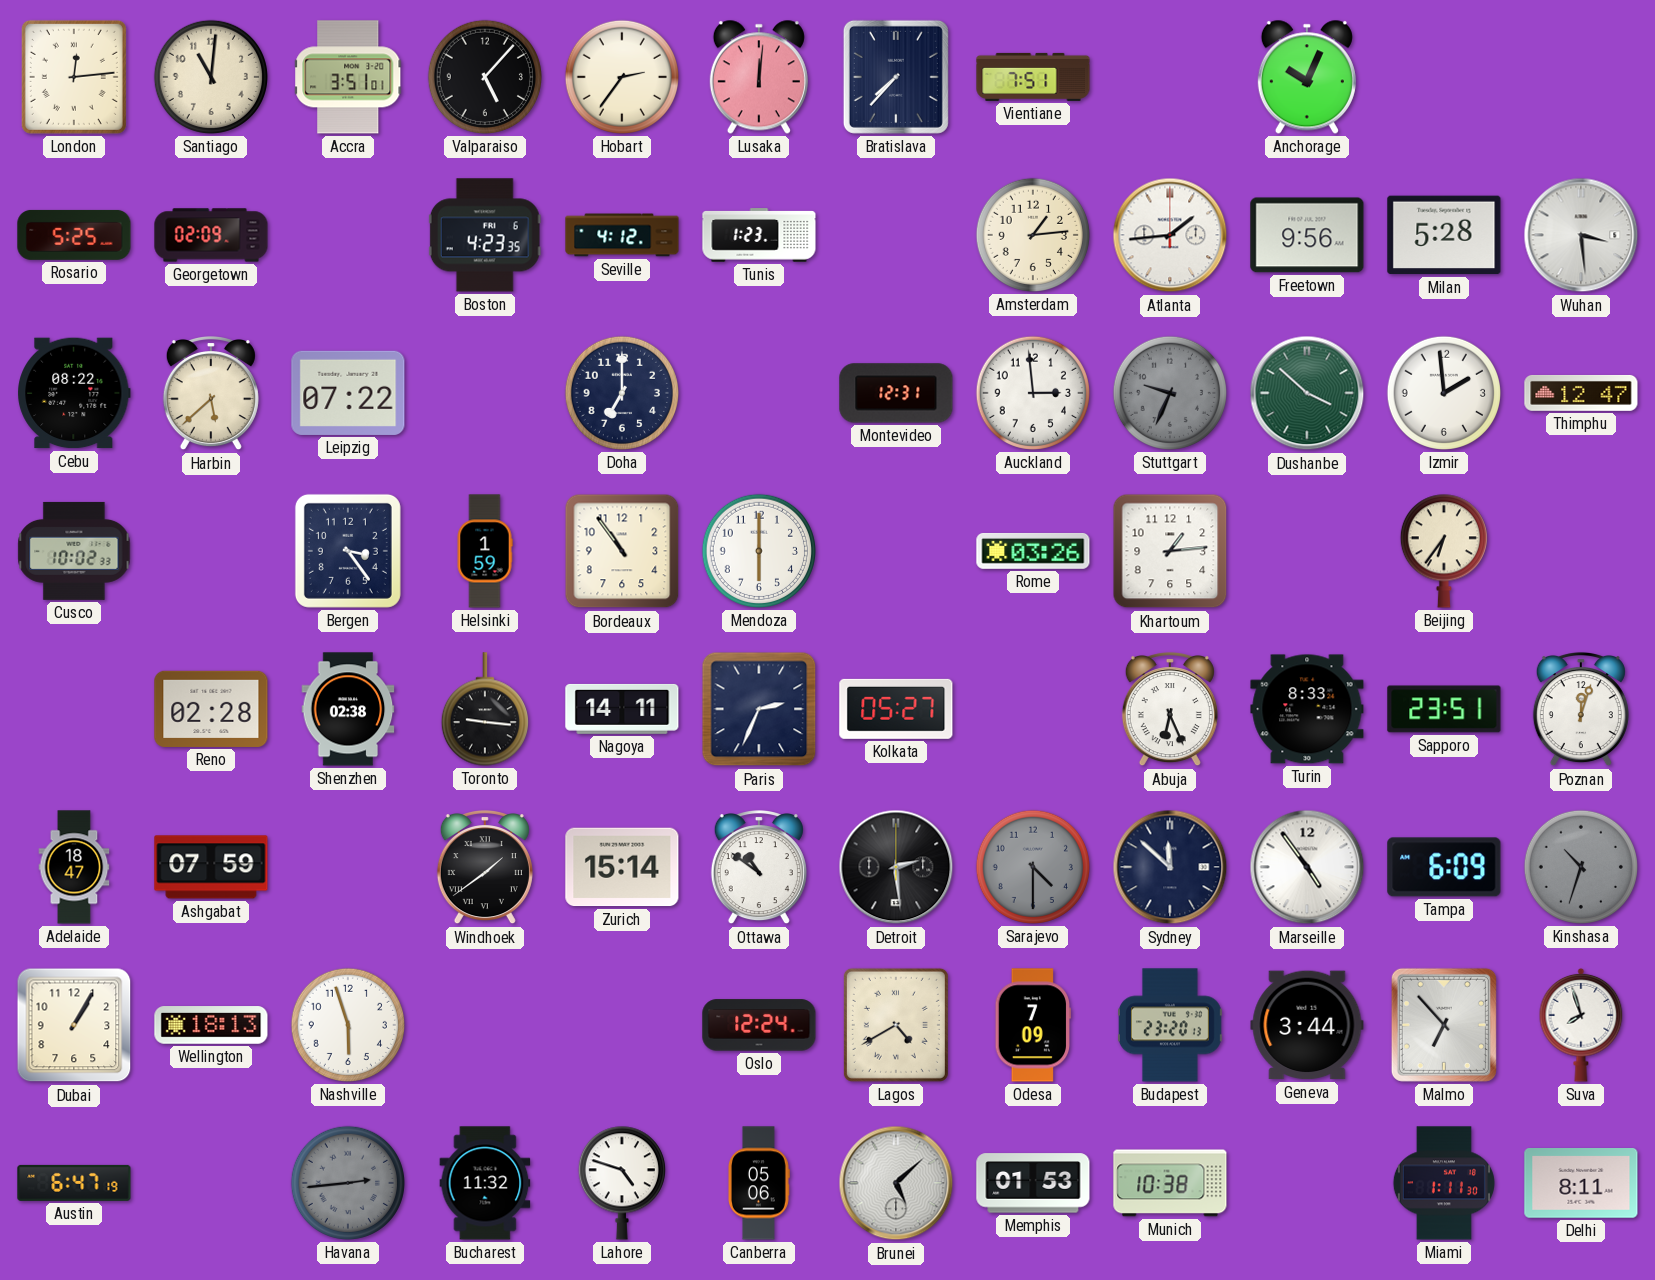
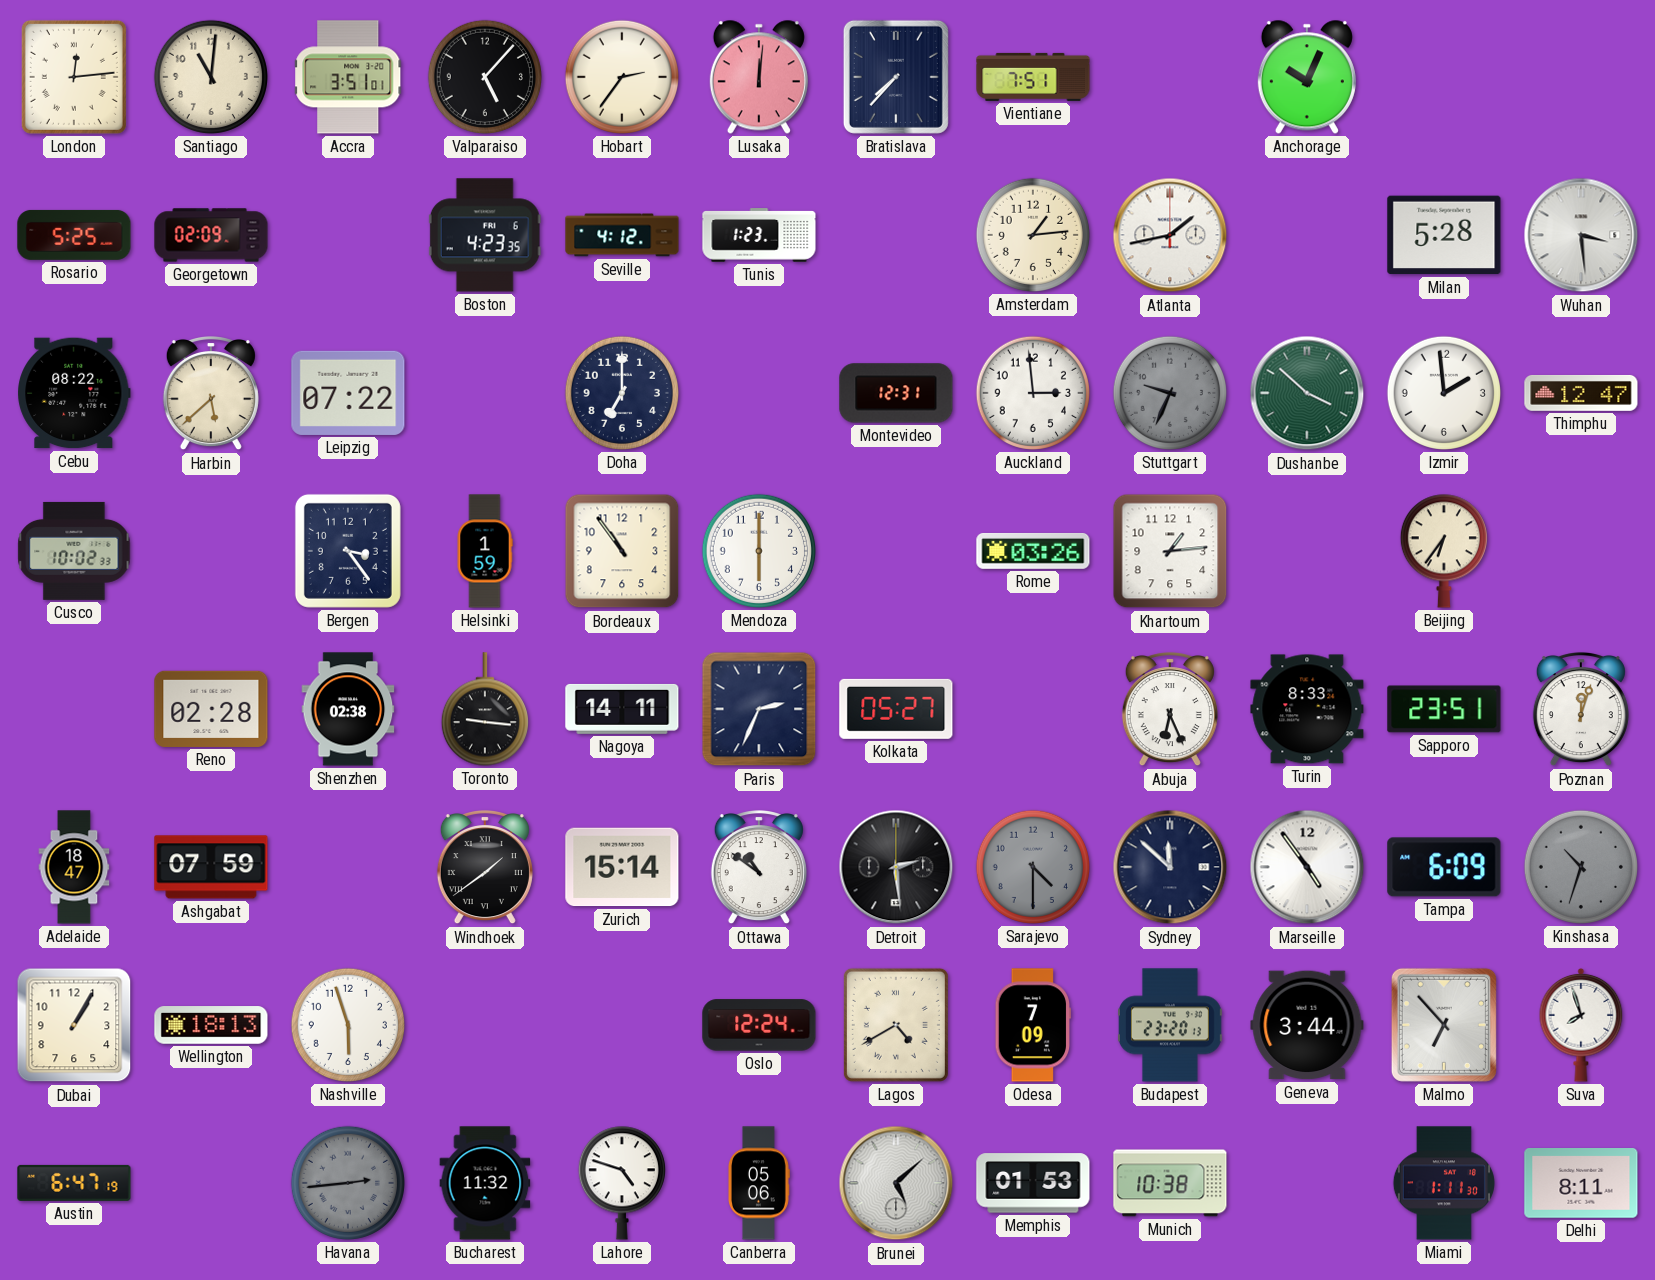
Atlanta: 1:44 -> 1:43 (1170, 235)
Freetown: 9:56 -> none (1307, 235)
